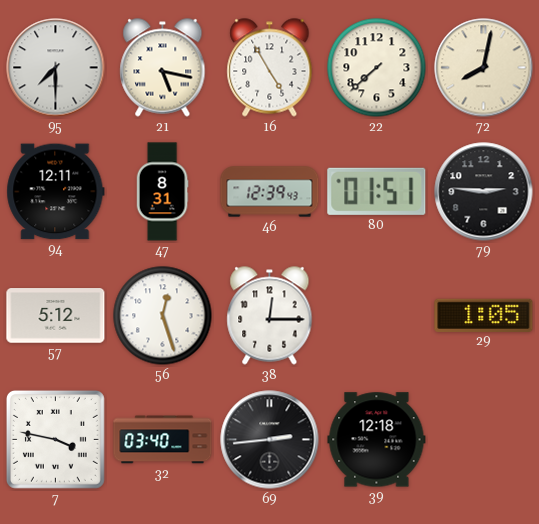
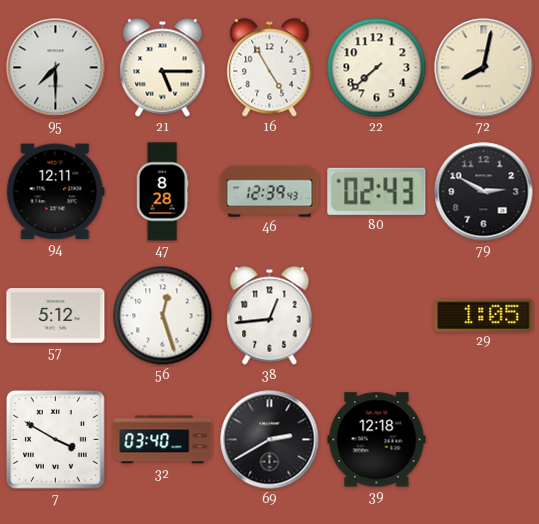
21: 5:17 -> 5:15 (163, 68)
47: 8:31 -> 8:28 (162, 192)
80: 01:51 -> 02:43 (377, 191)
79: 2:46 -> 2:50 (484, 192)
38: 12:15 -> 12:44 (270, 316)
7: 3:47 -> 3:50 (55, 439)
69: 2:44 -> 2:40 (270, 440)
